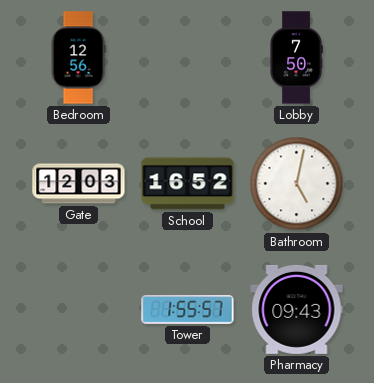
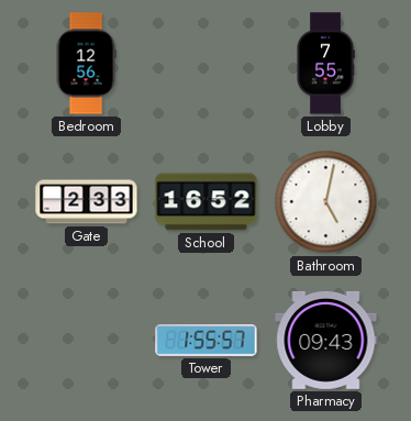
Lobby: 7:50 -> 7:55 (325, 64)
Gate: 12:03 -> 2:33 (87, 202)
